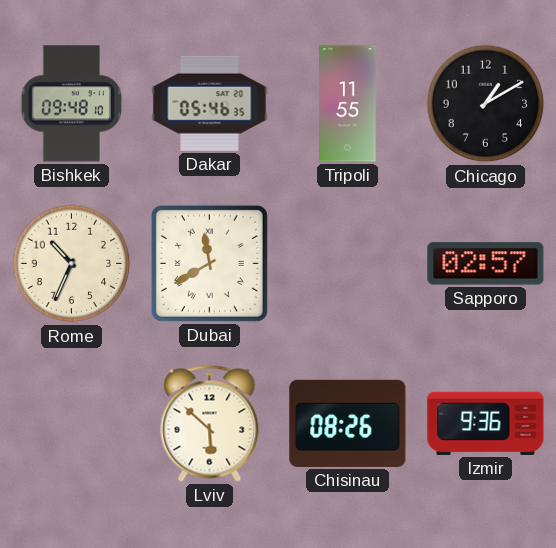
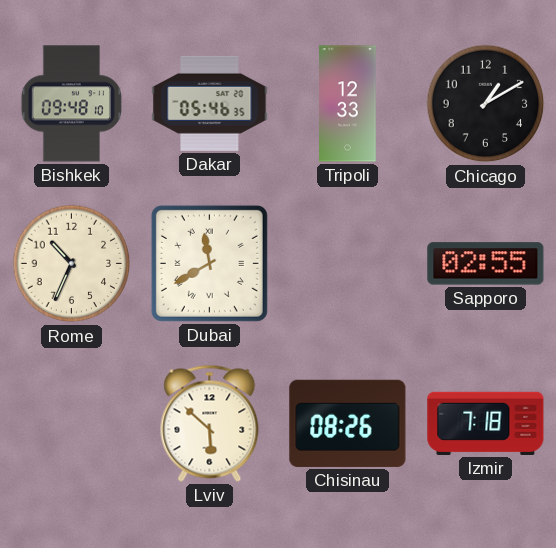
Tripoli: 11:55 -> 12:33 (348, 104)
Sapporo: 02:57 -> 02:55 (486, 264)
Izmir: 9:36 -> 7:18 (486, 423)
